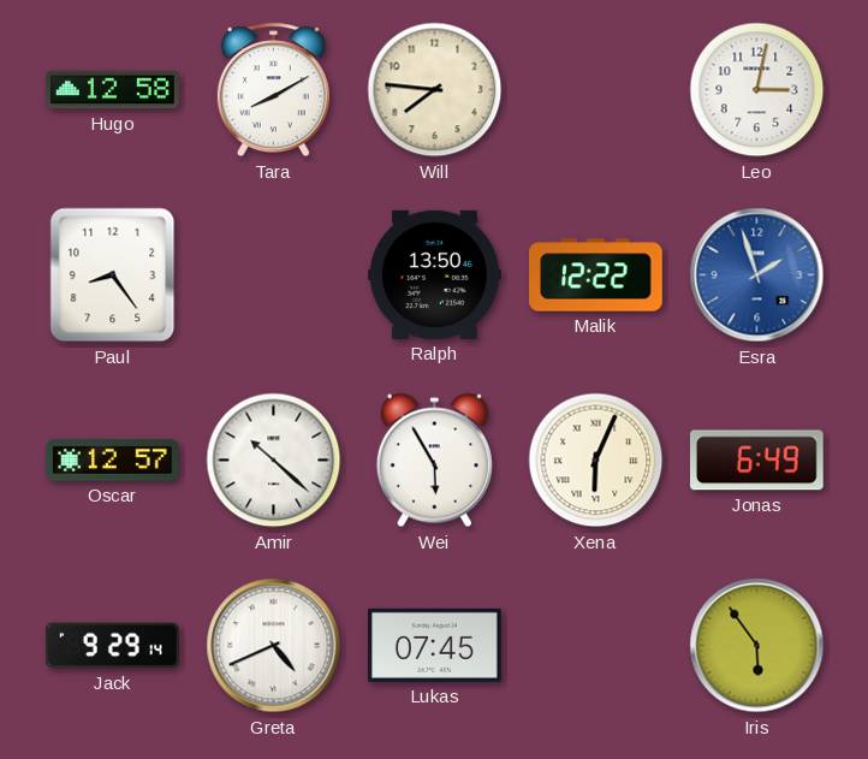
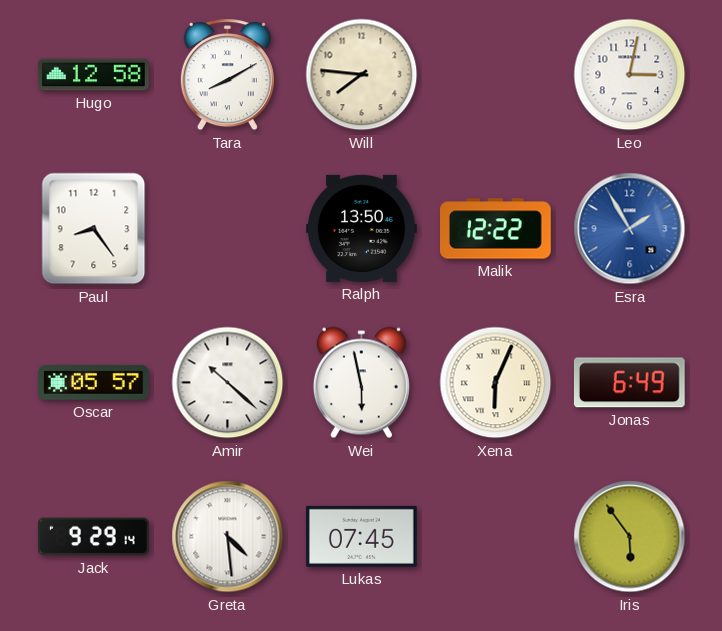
Esra: 1:57 -> 1:55 (630, 229)
Oscar: 12:57 -> 05:57 (94, 383)
Wei: 5:55 -> 5:58 (361, 383)
Greta: 4:41 -> 4:29 (228, 537)
